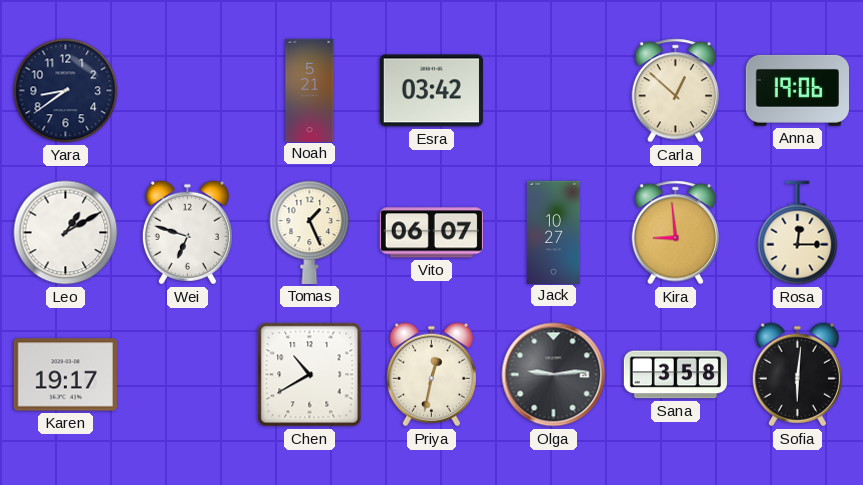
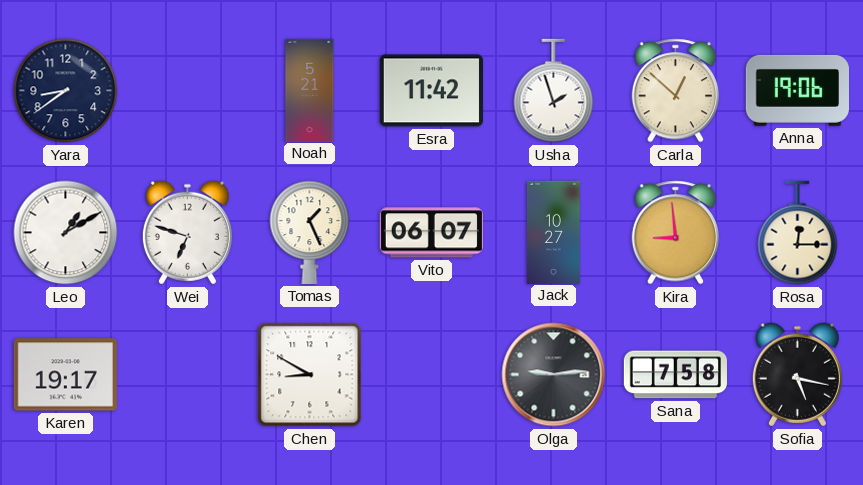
Esra: 03:42 -> 11:42 (431, 91)
Usha: none -> 1:57 (554, 91)
Chen: 10:40 -> 8:50 (310, 375)
Priya: 12:32 -> none (431, 375)
Sana: 3:58 -> 7:58 (675, 375)
Sofia: 6:01 -> 5:17 (797, 375)
